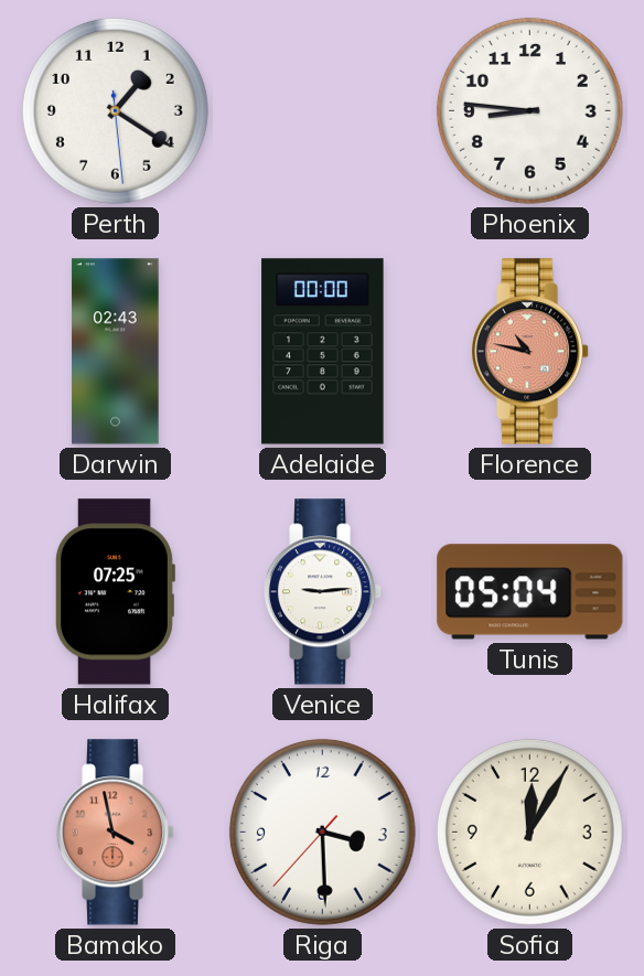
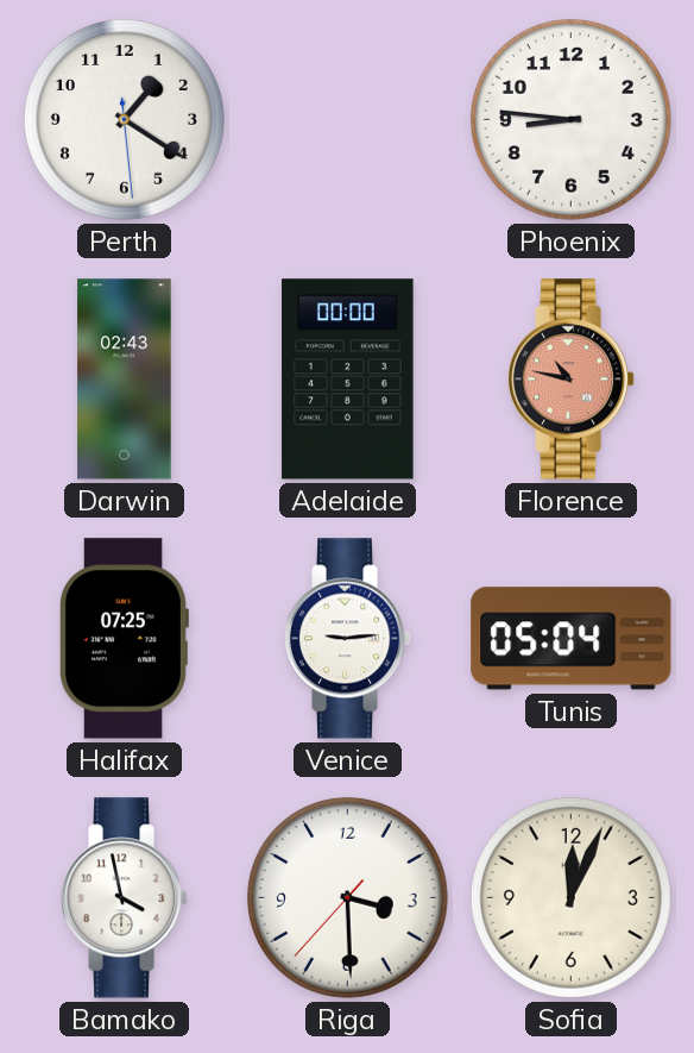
Bamako dial: salmon -> white (125, 898)
Sofia: 12:05 -> 12:04 (570, 897)
